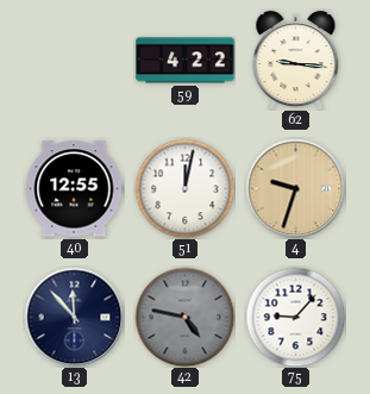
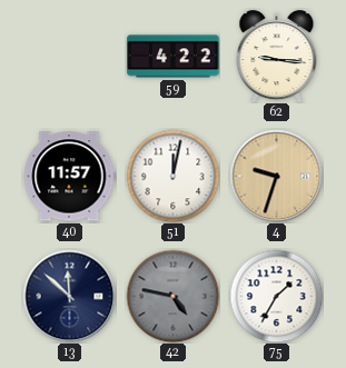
40: 12:55 -> 11:57 (69, 177)
13: 11:53 -> 11:52 (69, 296)
75: 9:07 -> 1:35 (276, 296)
